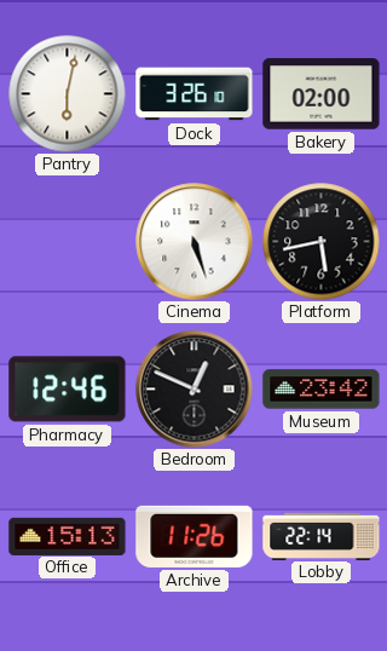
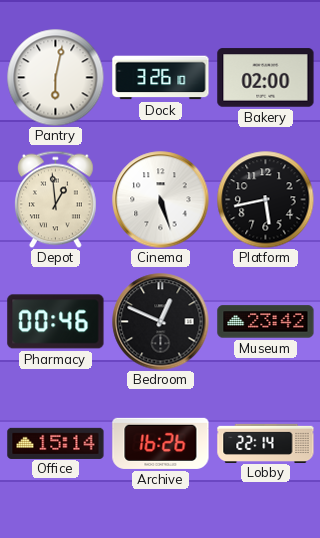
Depot: none -> 12:59 (56, 199)
Pharmacy: 12:46 -> 00:46 (56, 322)
Office: 15:13 -> 15:14 (56, 443)
Archive: 11:26 -> 16:26 (161, 443)
